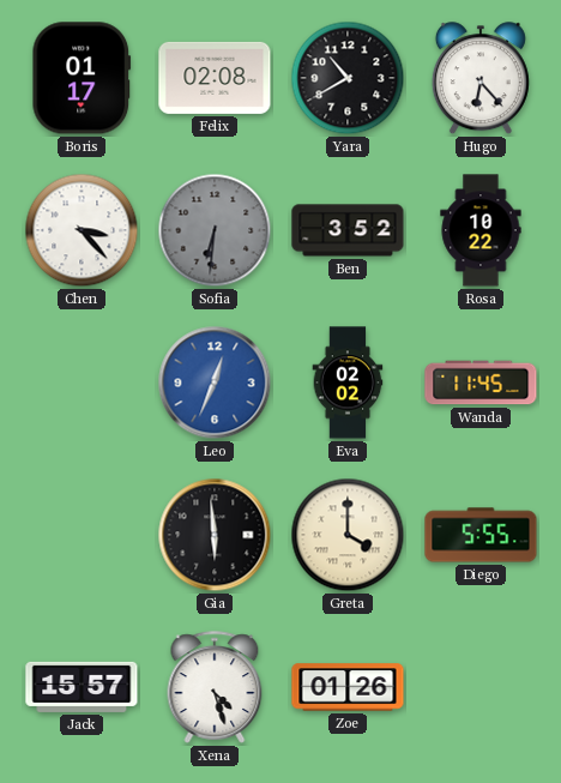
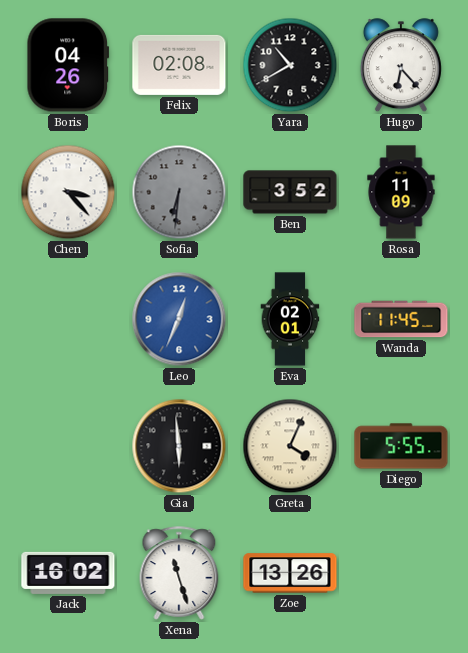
Boris: 01:17 -> 04:26 (68, 65)
Rosa: 10:22 -> 11:09 (401, 192)
Eva: 02:02 -> 02:01 (290, 319)
Greta: 4:00 -> 4:04 (290, 446)
Jack: 15:57 -> 16:02 (68, 573)
Xena: 4:27 -> 11:27 (179, 573)
Zoe: 01:26 -> 13:26 (290, 573)
